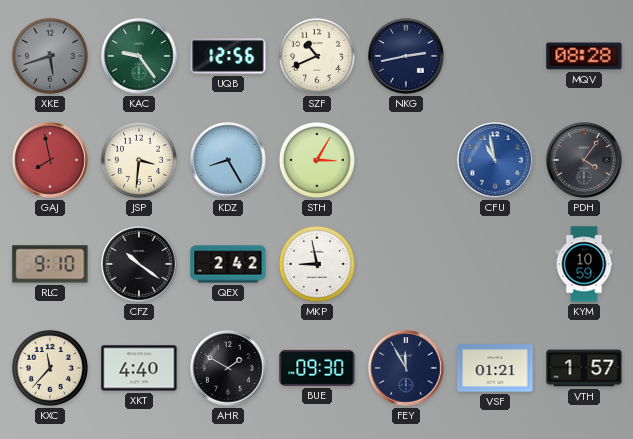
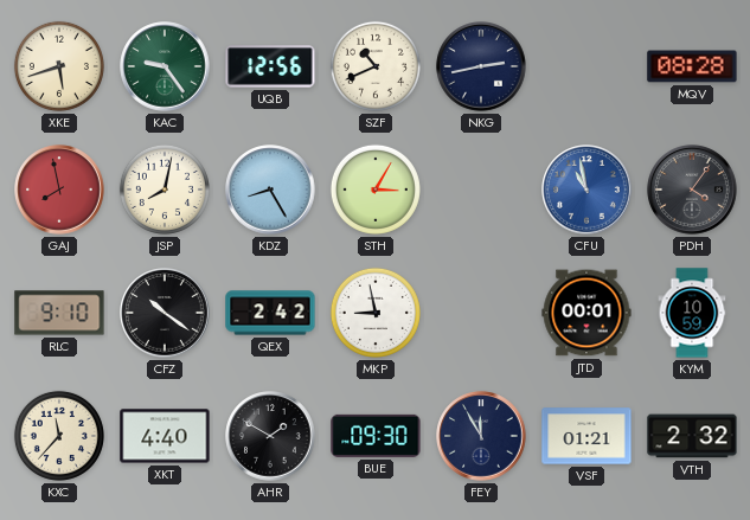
XKE dial: grey -> cream (59, 66)
JSP: 3:31 -> 8:02 (165, 190)
JTD: none -> 00:01 (586, 313)
VTH: 1:57 -> 2:32 (692, 436)
